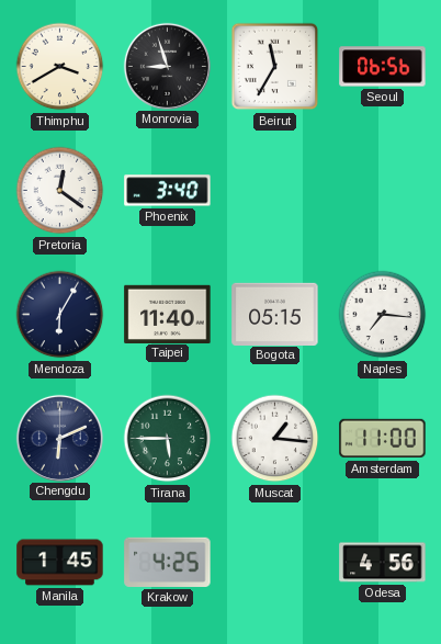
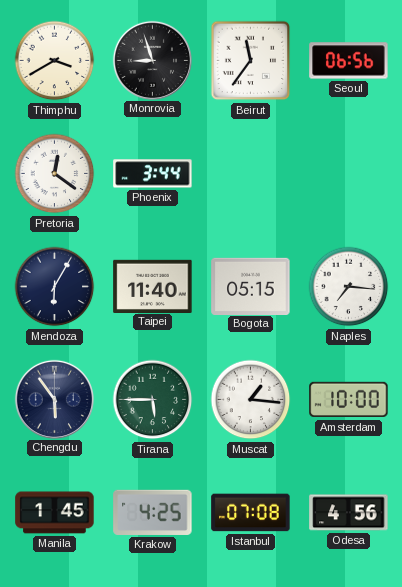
Beirut: 11:35 -> 11:36 (251, 61)
Phoenix: 3:40 -> 3:44 (153, 174)
Chengdu: 6:11 -> 5:54 (54, 399)
Amsterdam: 11:00 -> 10:00 (349, 400)
Istanbul: none -> 07:08 (251, 513)
